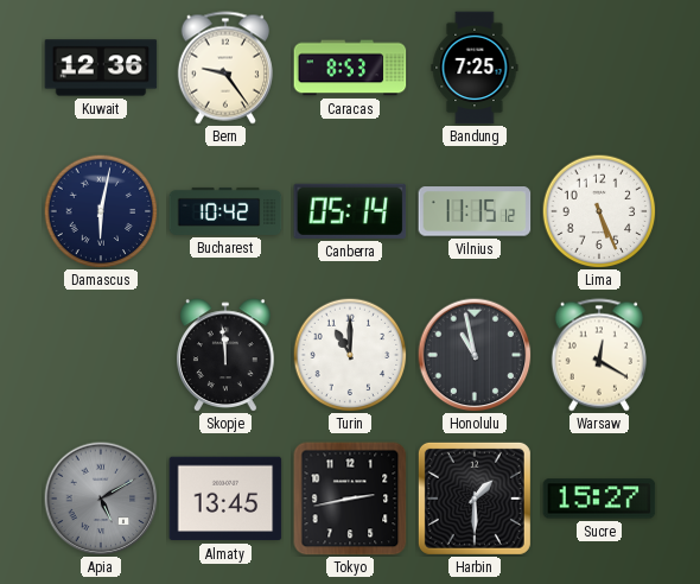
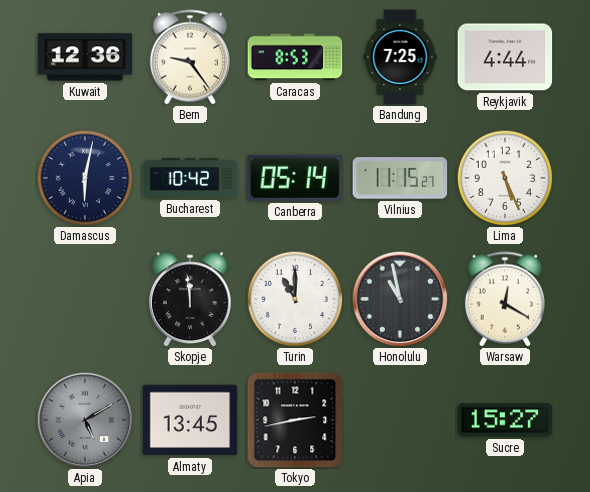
Reykjavik: none -> 4:44 (505, 57)
Vilnius: 11:15:12 -> 11:15:27 (400, 178)
Harbin: 1:30 -> none (475, 499)
